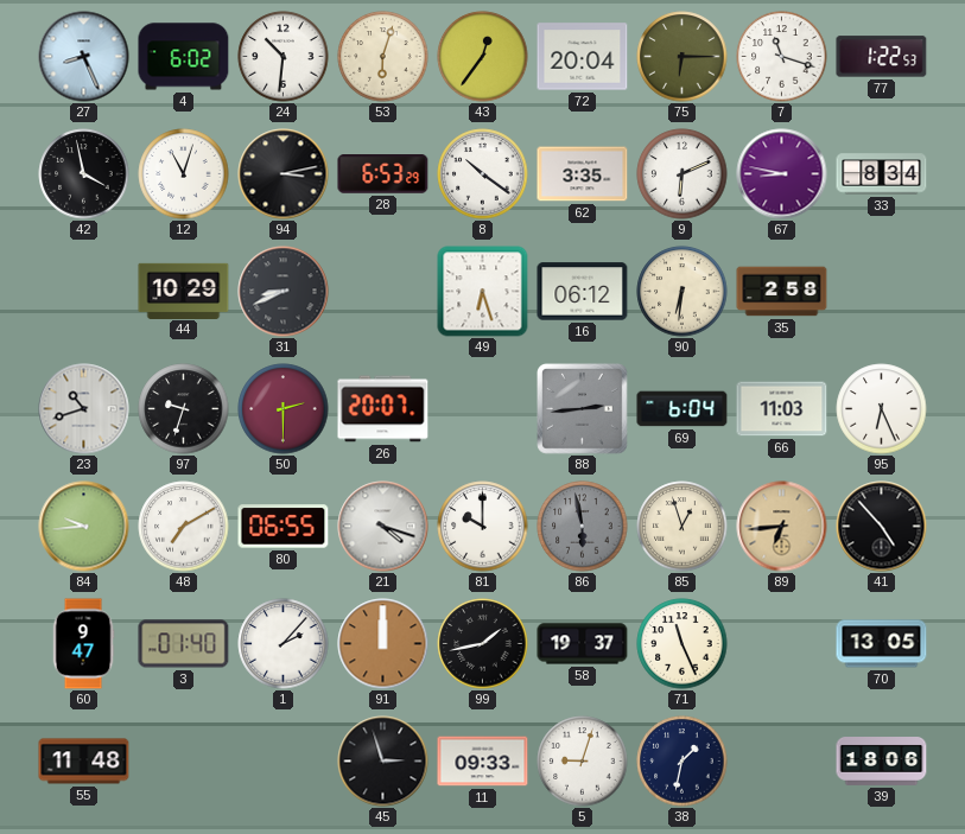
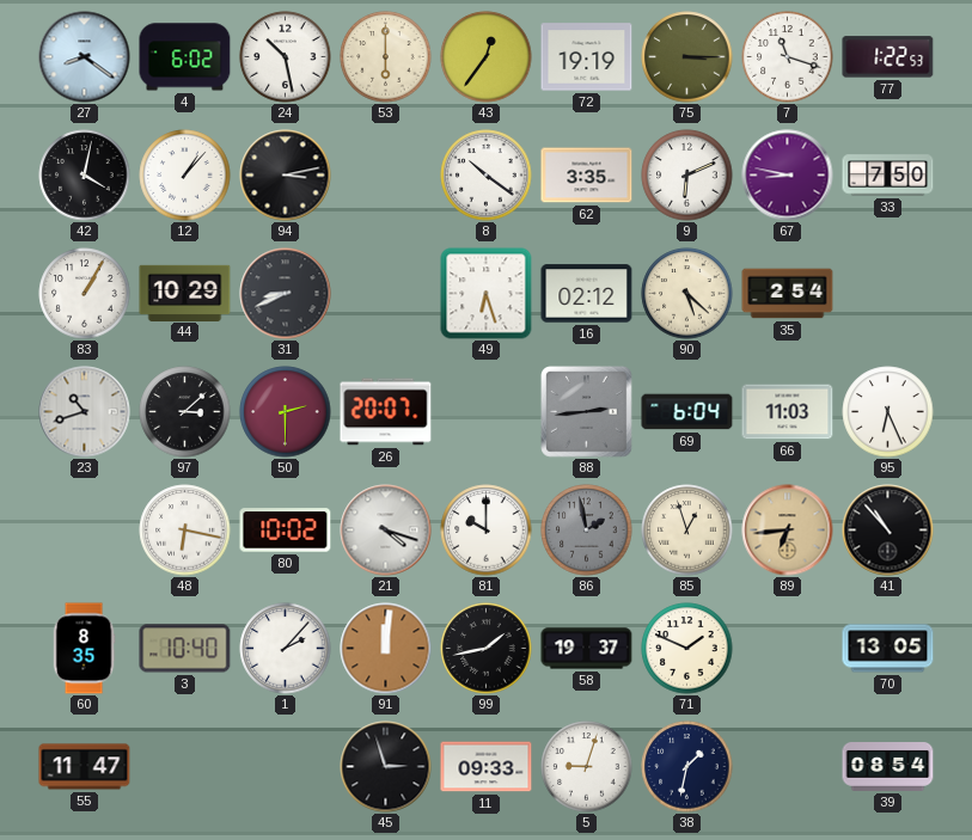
27: 8:26 -> 8:21 (85, 57)
24: 10:31 -> 10:28 (286, 57)
53: 6:03 -> 6:00 (386, 57)
72: 20:04 -> 19:19 (587, 57)
75: 6:15 -> 3:15 (687, 57)
42: 3:58 -> 4:02 (85, 176)
12: 11:03 -> 1:07 (185, 176)
28: 6:53 -> none (383, 174)
33: 8:34 -> 7:50 (888, 176)
83: none -> 1:05 (85, 294)
16: 06:12 -> 02:12 (587, 294)
90: 6:31 -> 5:22 (687, 294)
35: 2:58 -> 2:54 (788, 294)
97: 9:33 -> 3:08 (185, 412)
84: 9:44 -> none (84, 527)
48: 7:10 -> 6:17 (185, 531)
80: 06:55 -> 10:02 (286, 531)
86: 5:58 -> 1:58 (587, 531)
41: 4:53 -> 10:53 (888, 531)
60: 9:47 -> 8:35 (84, 649)
3: 01:40 -> 10:40 (185, 649)
91: 12:00 -> 12:01 (386, 649)
71: 11:26 -> 1:49 (687, 649)
55: 11:48 -> 11:47 (85, 767)
39: 18:06 -> 08:54 (888, 767)
